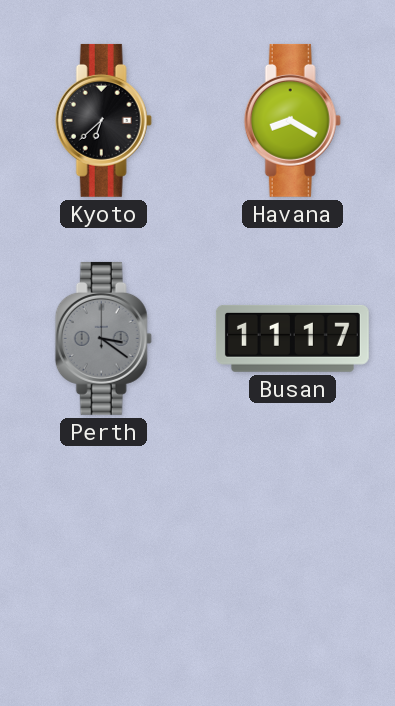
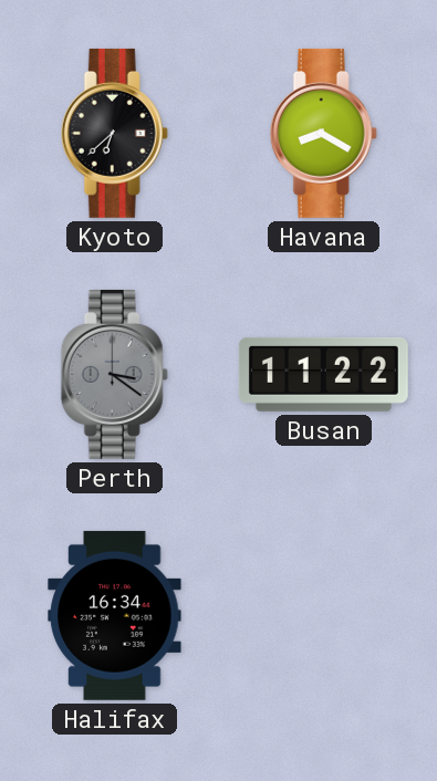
Busan: 11:17 -> 11:22 (323, 374)
Halifax: none -> 16:34 (115, 615)
